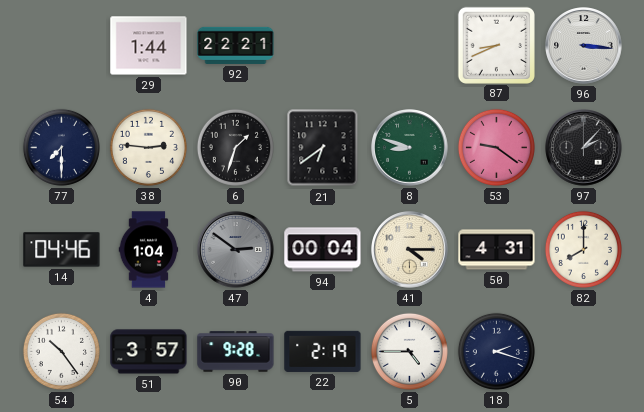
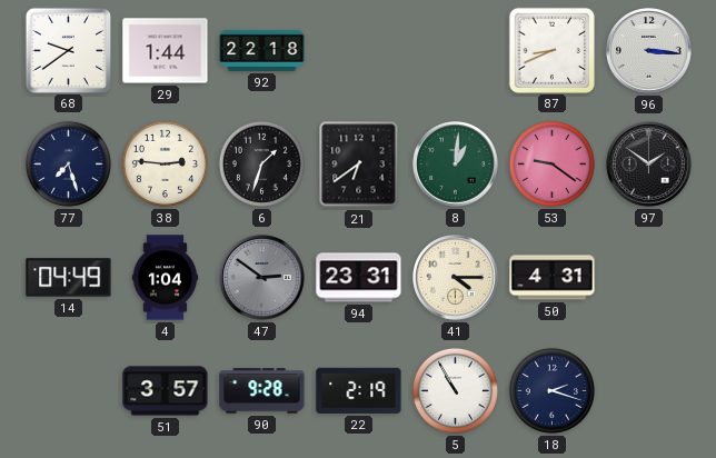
68: none -> 9:39 (68, 50)
92: 22:21 -> 22:18 (262, 50)
77: 7:30 -> 7:27 (68, 163)
8: 8:48 -> 1:01 (456, 165)
97: 2:07 -> 1:51 (649, 165)
14: 04:46 -> 04:49 (69, 278)
94: 00:04 -> 23:31 (359, 278)
82: 8:00 -> none (583, 249)
54: 10:24 -> none (61, 351)
5: 4:45 -> 10:55 (455, 390)
